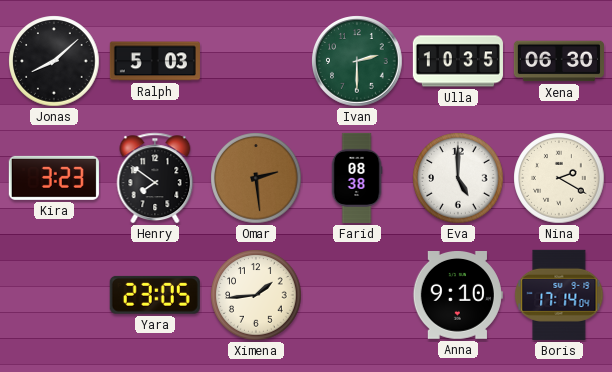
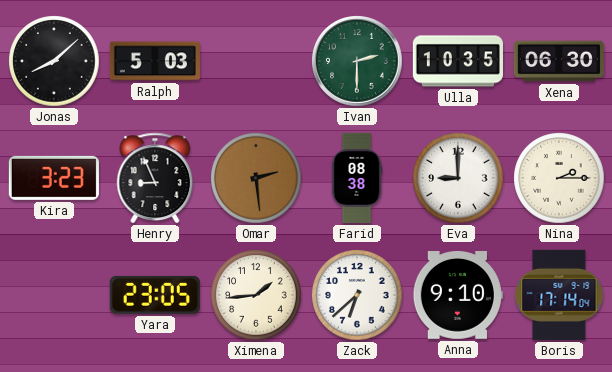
Henry: 7:51 -> 8:56 (155, 178)
Eva: 5:00 -> 9:00 (458, 178)
Nina: 2:20 -> 2:15 (559, 178)
Zack: none -> 6:38 (357, 295)
